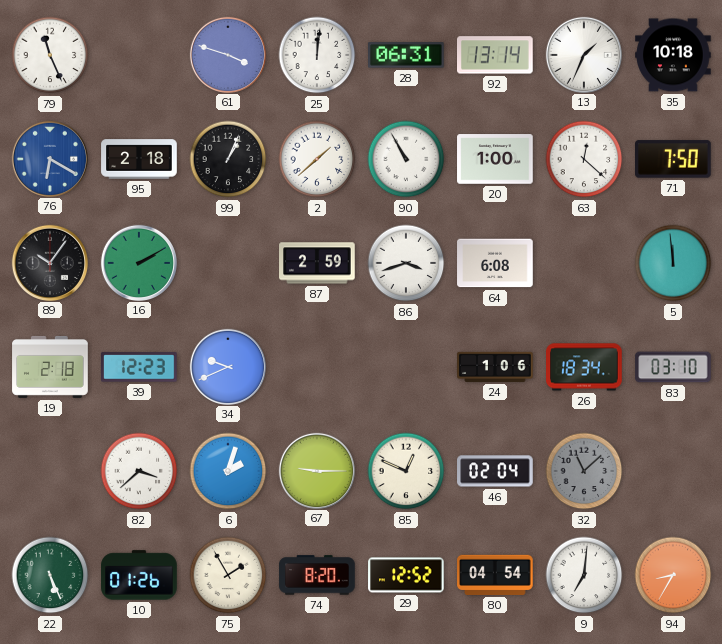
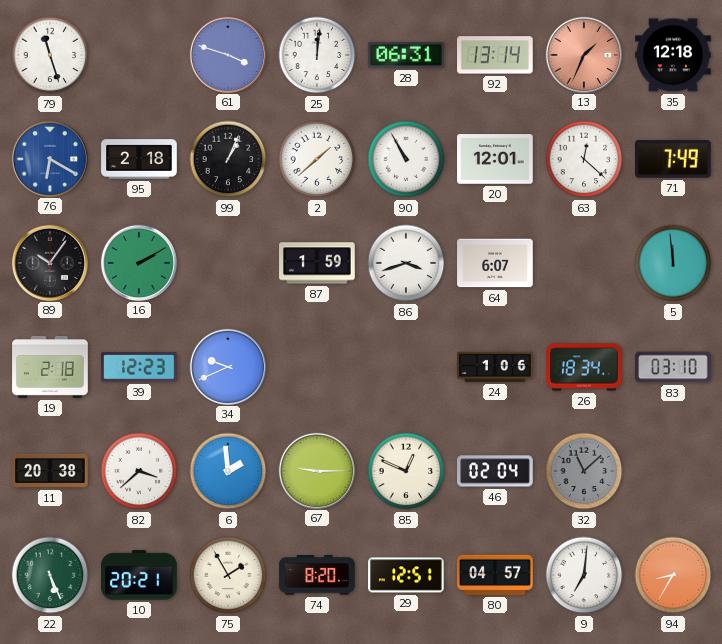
79: 11:26 -> 11:27 (50, 55)
13 dial: white -> salmon (583, 54)
35: 10:18 -> 12:18 (673, 55)
20: 1:00 -> 12:01 (495, 159)
71: 7:50 -> 7:49 (674, 159)
87: 2:59 -> 1:59 (317, 263)
64: 6:08 -> 6:07 (495, 263)
11: none -> 20:38 (50, 471)
6: 2:03 -> 1:59 (228, 471)
10: 01:26 -> 20:21 (139, 575)
29: 12:52 -> 12:51 (406, 575)
80: 04:54 -> 04:57 (495, 575)
